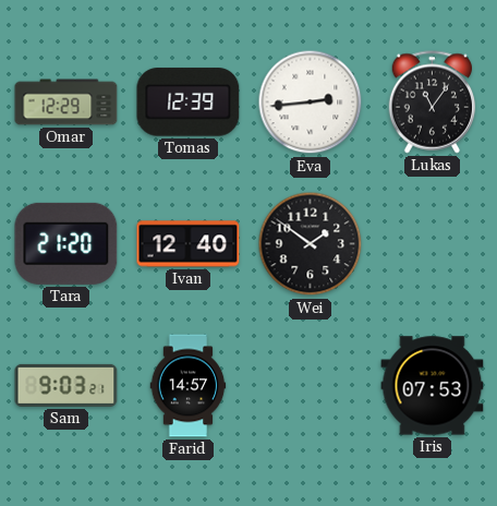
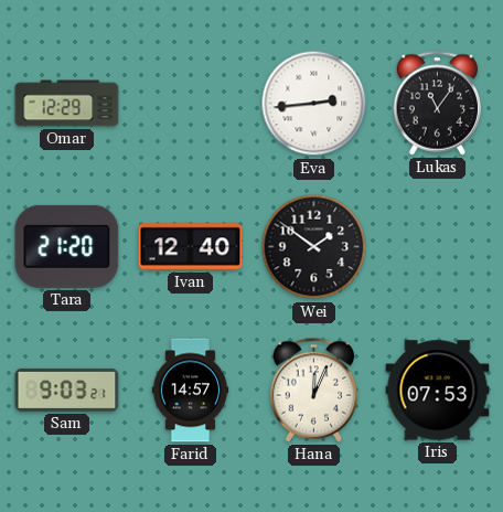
Tomas: 12:39 -> none (189, 103)
Hana: none -> 12:04 (314, 391)
